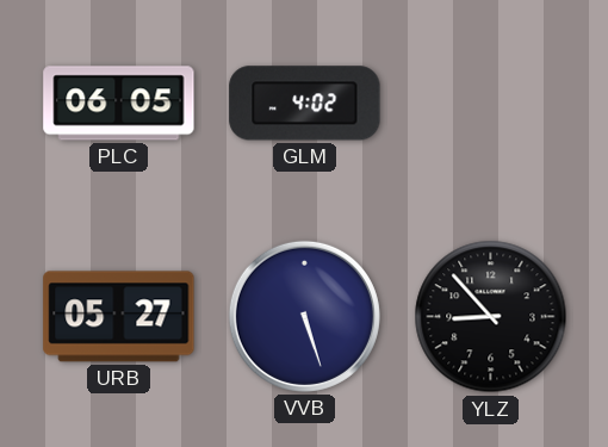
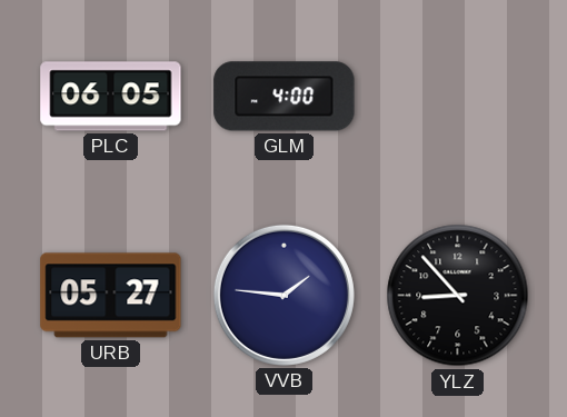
GLM: 4:02 -> 4:00 (285, 97)
VVB: 5:27 -> 1:46 (283, 295)
